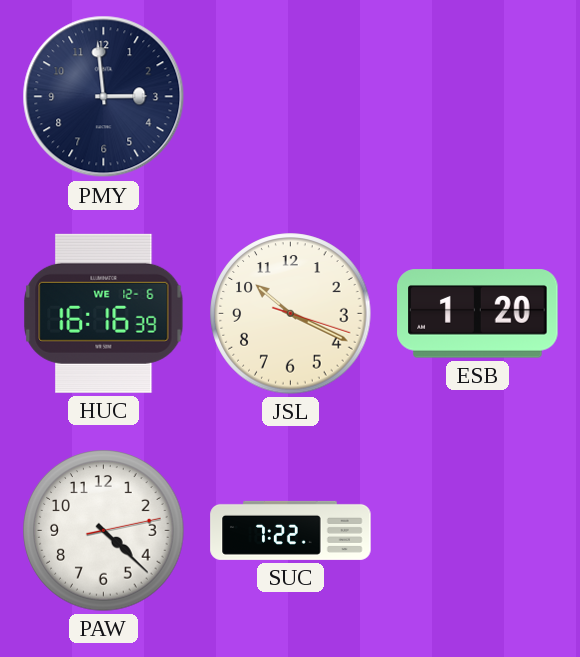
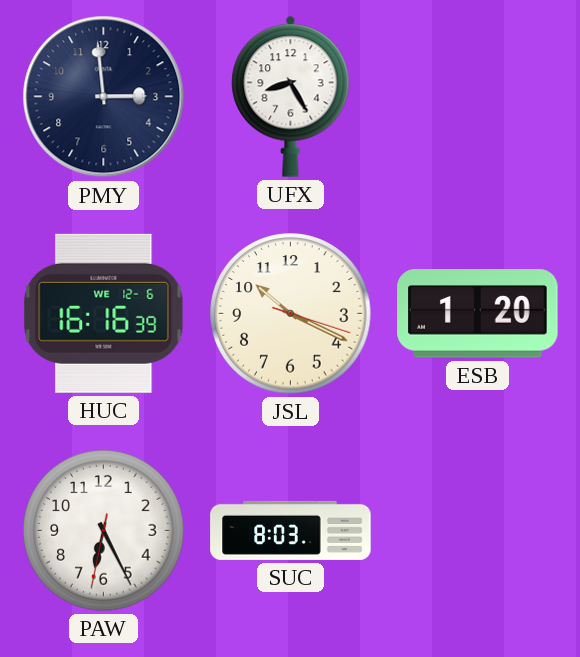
UFX: none -> 8:25 (291, 96)
PAW: 4:22 -> 6:25 (104, 531)
SUC: 7:22 -> 8:03 (291, 530)
